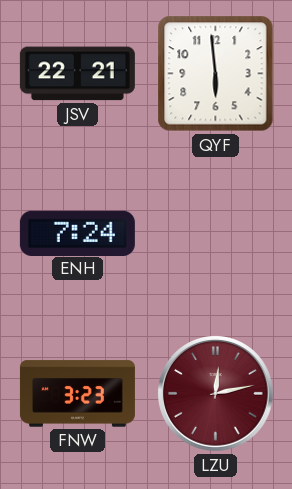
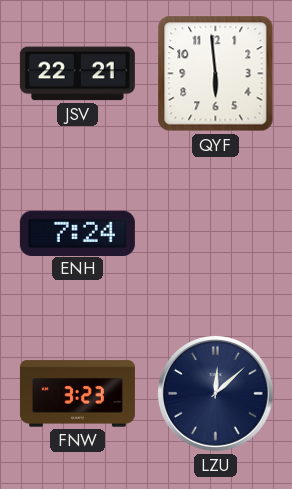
LZU: 12:13 -> 12:08 (216, 394)
LZU dial: burgundy -> navy (216, 394)
